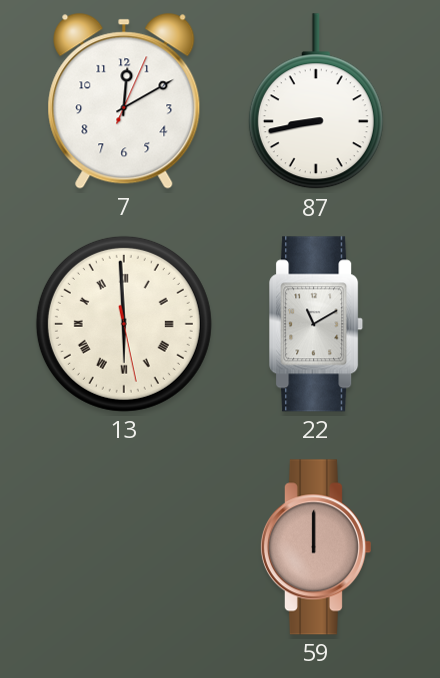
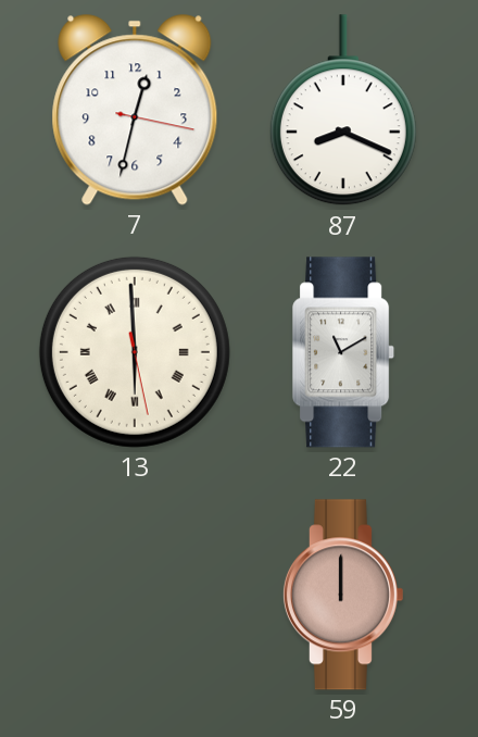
7: 12:10 -> 12:32 (135, 110)
87: 8:43 -> 8:19 (343, 111)
